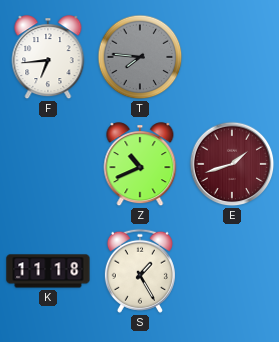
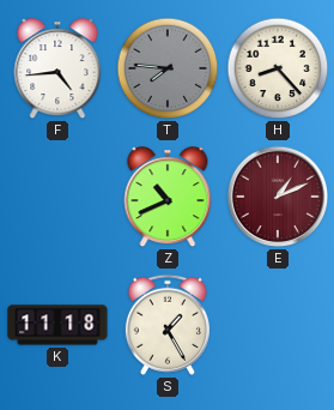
F: 6:44 -> 4:44 (57, 70)
H: none -> 8:23 (278, 68)
E: 1:42 -> 1:11 (278, 197)
